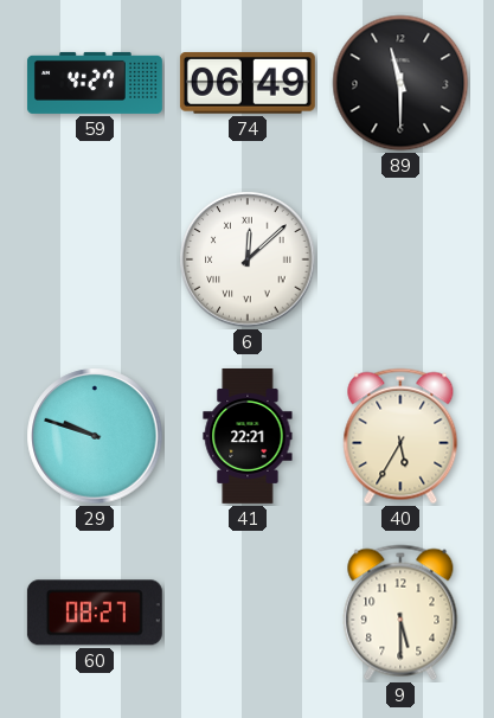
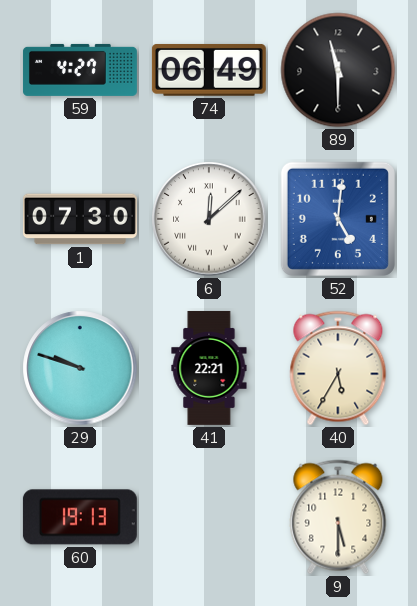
1: none -> 07:30 (80, 219)
52: none -> 5:01 (338, 219)
60: 08:27 -> 19:13 (80, 517)
